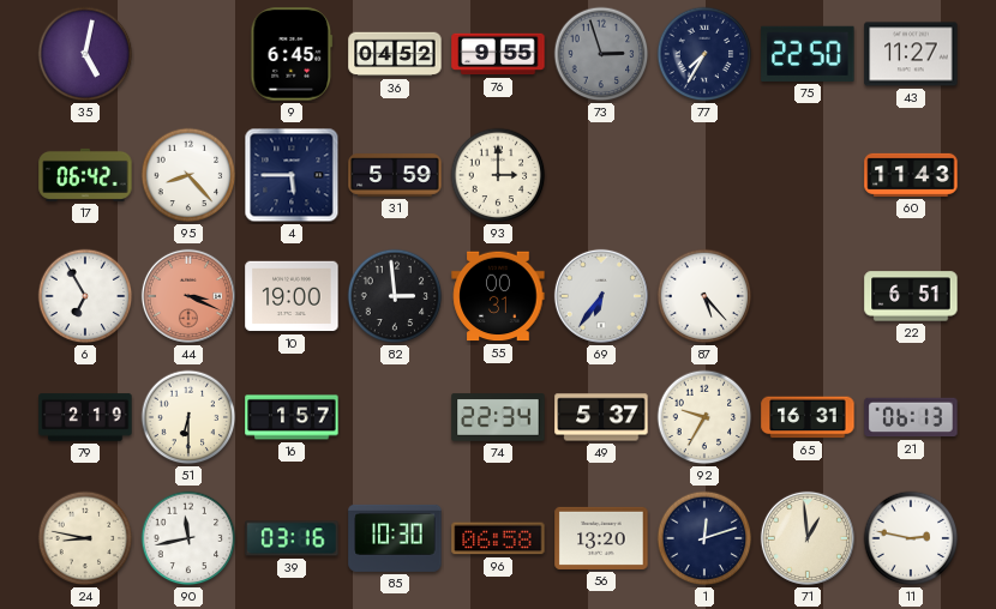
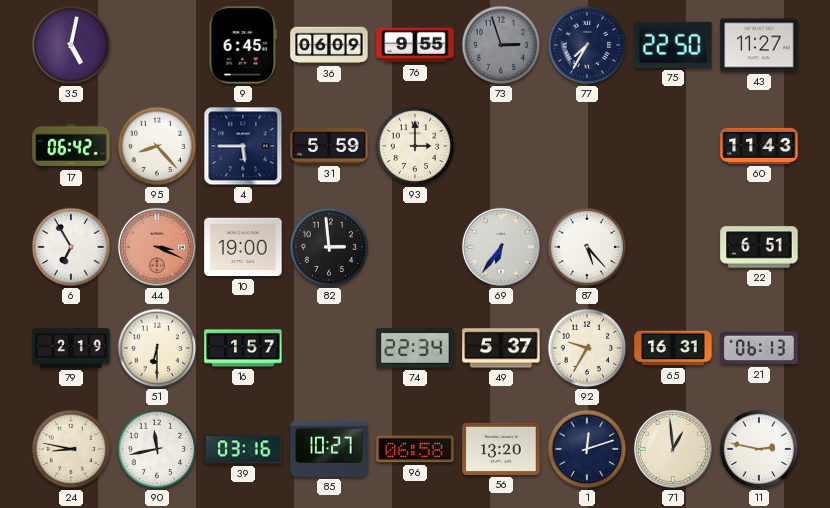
36: 04:52 -> 06:09 (329, 45)
55: 00:31 -> none (498, 296)
85: 10:30 -> 10:27 (329, 449)
